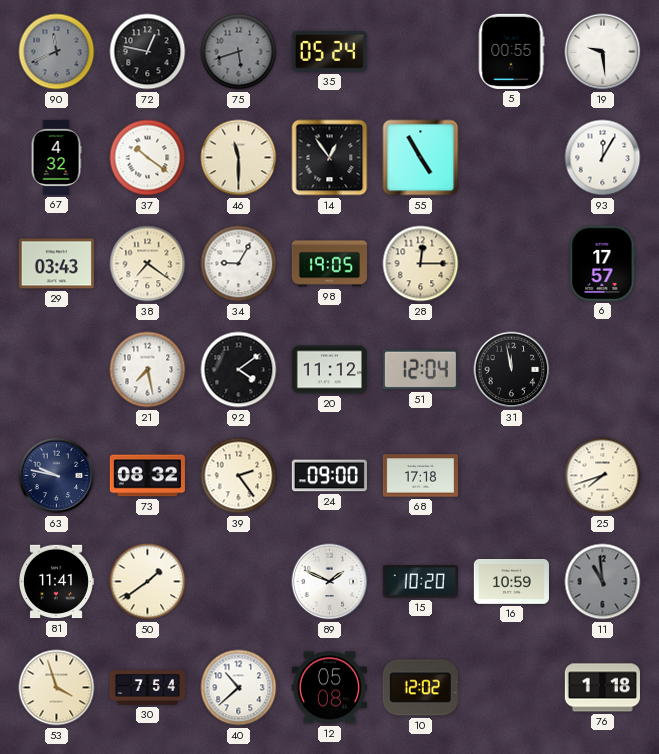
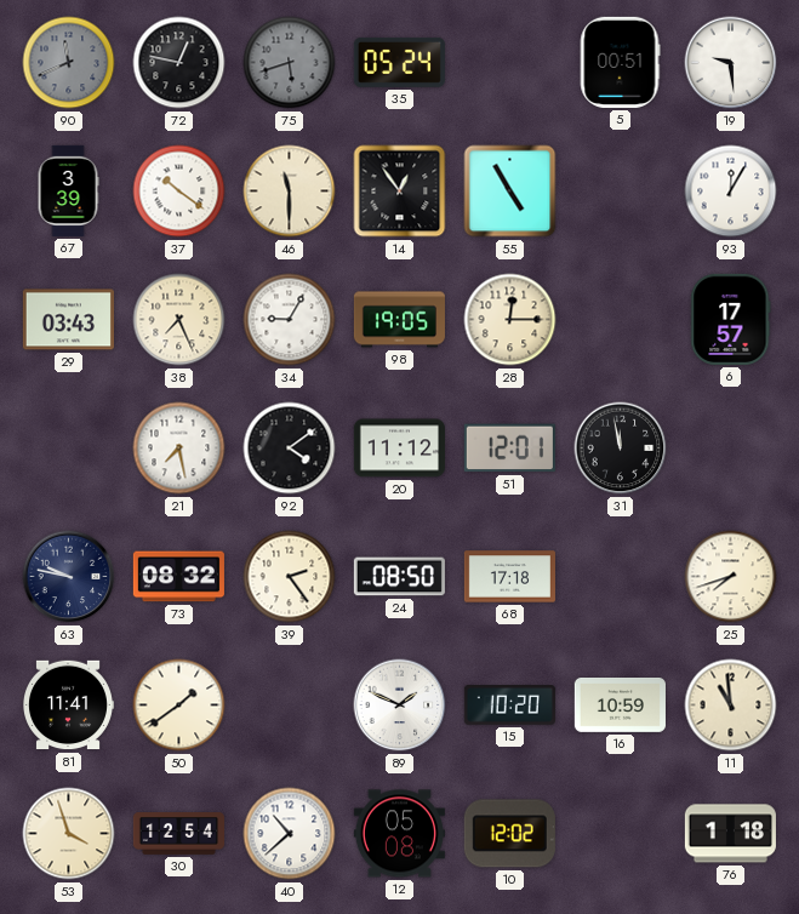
5: 00:55 -> 00:51 (620, 62)
67: 4:32 -> 3:39 (68, 190)
38: 7:21 -> 7:26 (179, 320)
51: 12:04 -> 12:01 (509, 449)
24: 09:00 -> 08:50 (399, 577)
11 dial: grey -> cream (731, 706)
30: 7:54 -> 12:54 (178, 834)
